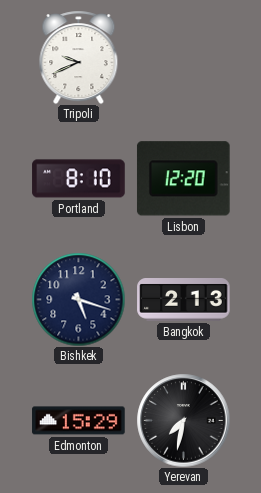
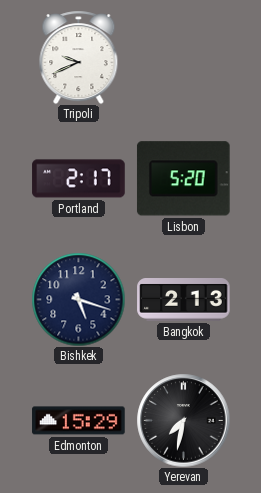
Portland: 8:10 -> 2:17 (79, 179)
Lisbon: 12:20 -> 5:20 (183, 179)
